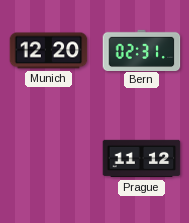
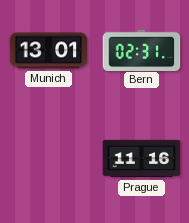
Munich: 12:20 -> 13:01 (49, 51)
Prague: 11:12 -> 11:16 (142, 159)
